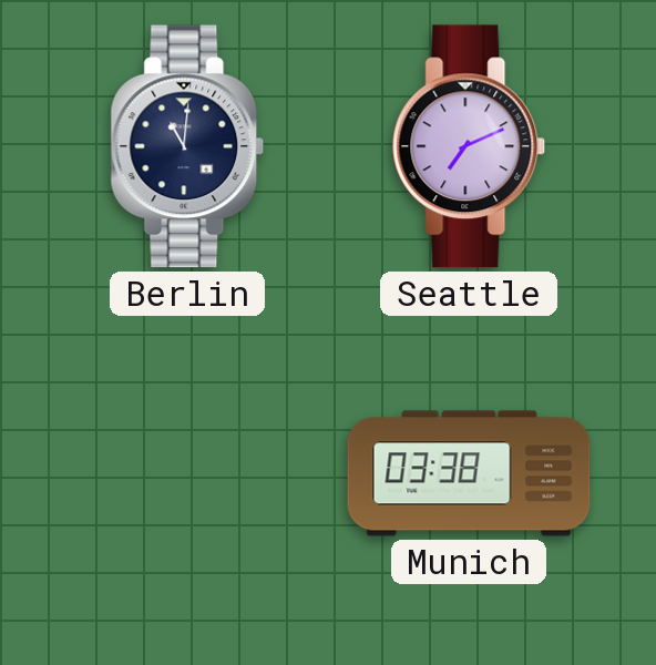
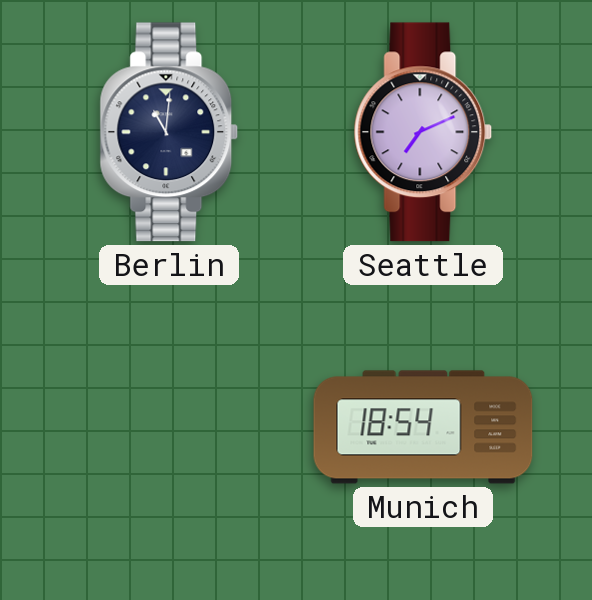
Munich: 03:38 -> 18:54 (423, 427)
